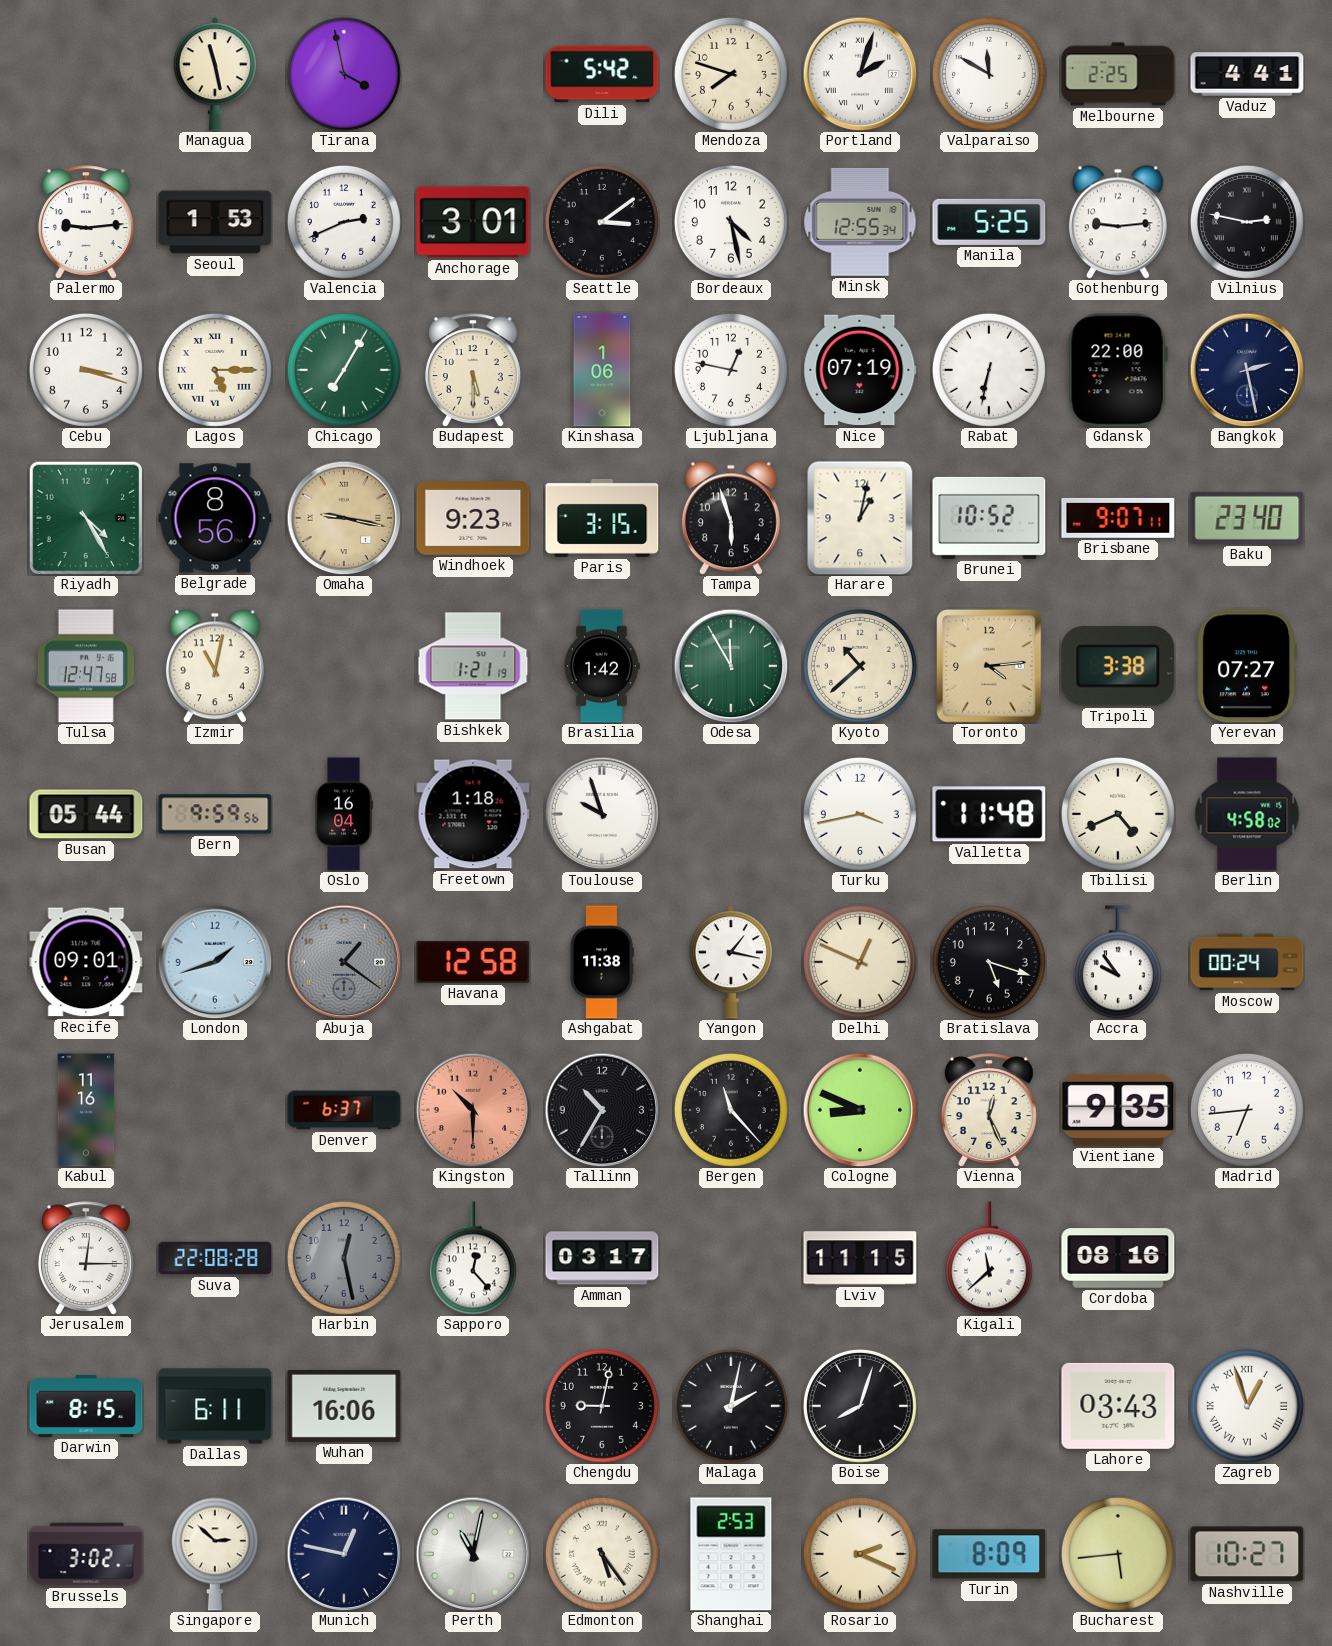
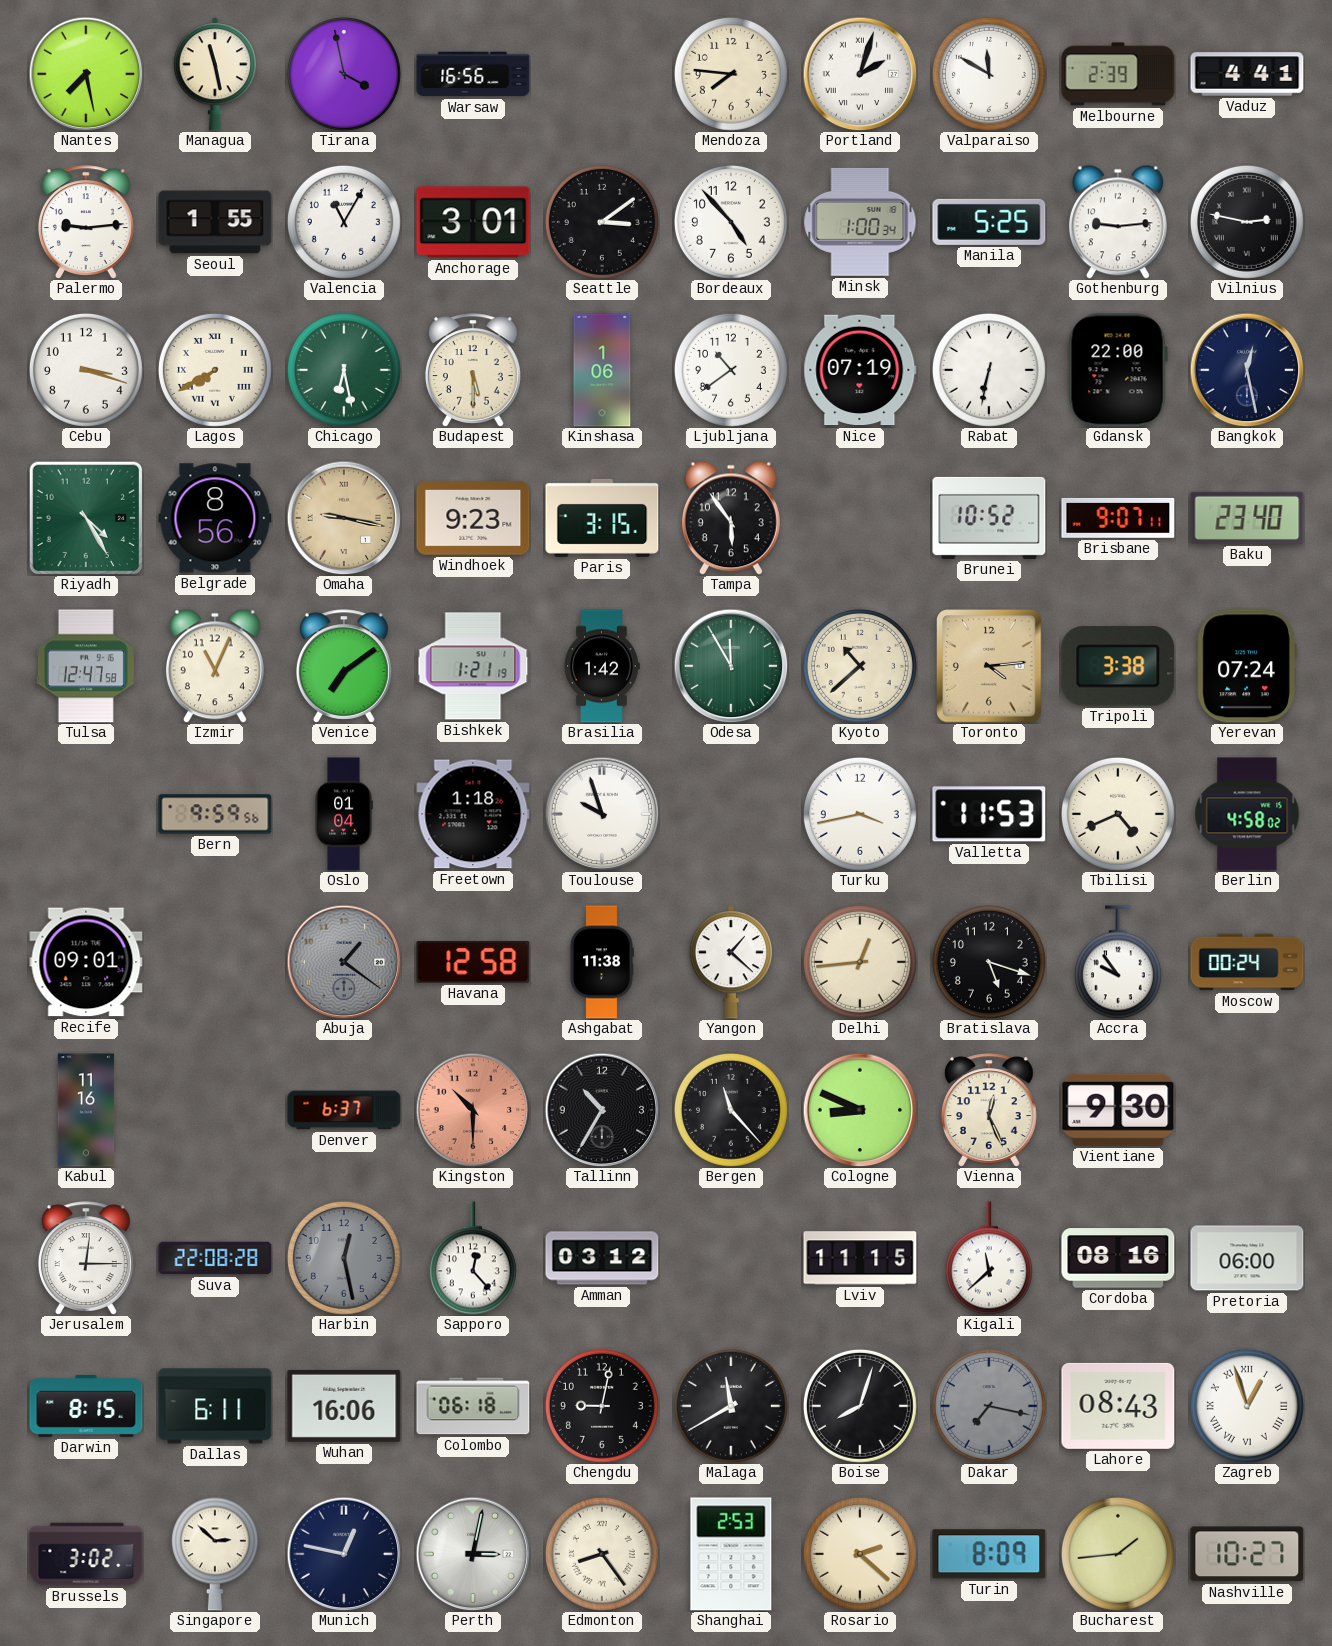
Nantes: none -> 7:28 (86, 74)
Warsaw: none -> 16:56 (473, 74)
Dili: 5:42 -> none (602, 74)
Mendoza: 7:48 -> 7:46 (731, 74)
Melbourne: 2:25 -> 2:39 (1118, 74)
Seoul: 1:53 -> 1:55 (215, 222)
Valencia: 2:41 -> 11:05 (344, 222)
Bordeaux: 4:28 -> 4:53 (731, 222)
Minsk: 12:55 -> 1:00 (860, 222)
Lagos: 5:15 -> 7:40 (215, 370)
Chicago: 7:05 -> 6:28 (344, 370)
Ljubljana: 12:47 -> 10:39 (731, 370)
Bangkok: 2:28 -> 12:28 (1247, 370)
Tampa: 5:57 -> 5:54 (731, 518)
Harare: 1:02 -> none (860, 518)
Izmir: 11:02 -> 11:04 (215, 666)
Venice: none -> 7:09 (344, 666)
Yerevan: 07:27 -> 07:24 (1247, 666)
Busan: 05:44 -> none (86, 814)
Oslo: 16:04 -> 01:04 (344, 814)
Valletta: 11:48 -> 11:53 (989, 814)
London: 1:42 -> none (215, 962)
Yangon: 1:17 -> 1:22 (731, 962)
Delhi: 12:49 -> 12:44 (860, 962)
Vientiane: 9:35 -> 9:30 (1118, 1110)
Madrid: 6:44 -> none (1247, 1110)
Amman: 03:17 -> 03:12 (602, 1258)
Pretoria: none -> 06:00 (1247, 1258)
Colombo: none -> 06:18 (473, 1406)
Malaga: 2:02 -> 11:40 (731, 1406)
Dakar: none -> 7:17 (989, 1406)
Lahore: 03:43 -> 08:43 (1118, 1406)
Perth: 11:02 -> 3:02 (473, 1554)
Edmonton: 5:24 -> 8:24 (602, 1554)
Rosario: 2:19 -> 2:22 (860, 1554)
Bucharest: 5:44 -> 1:44 (1118, 1554)
